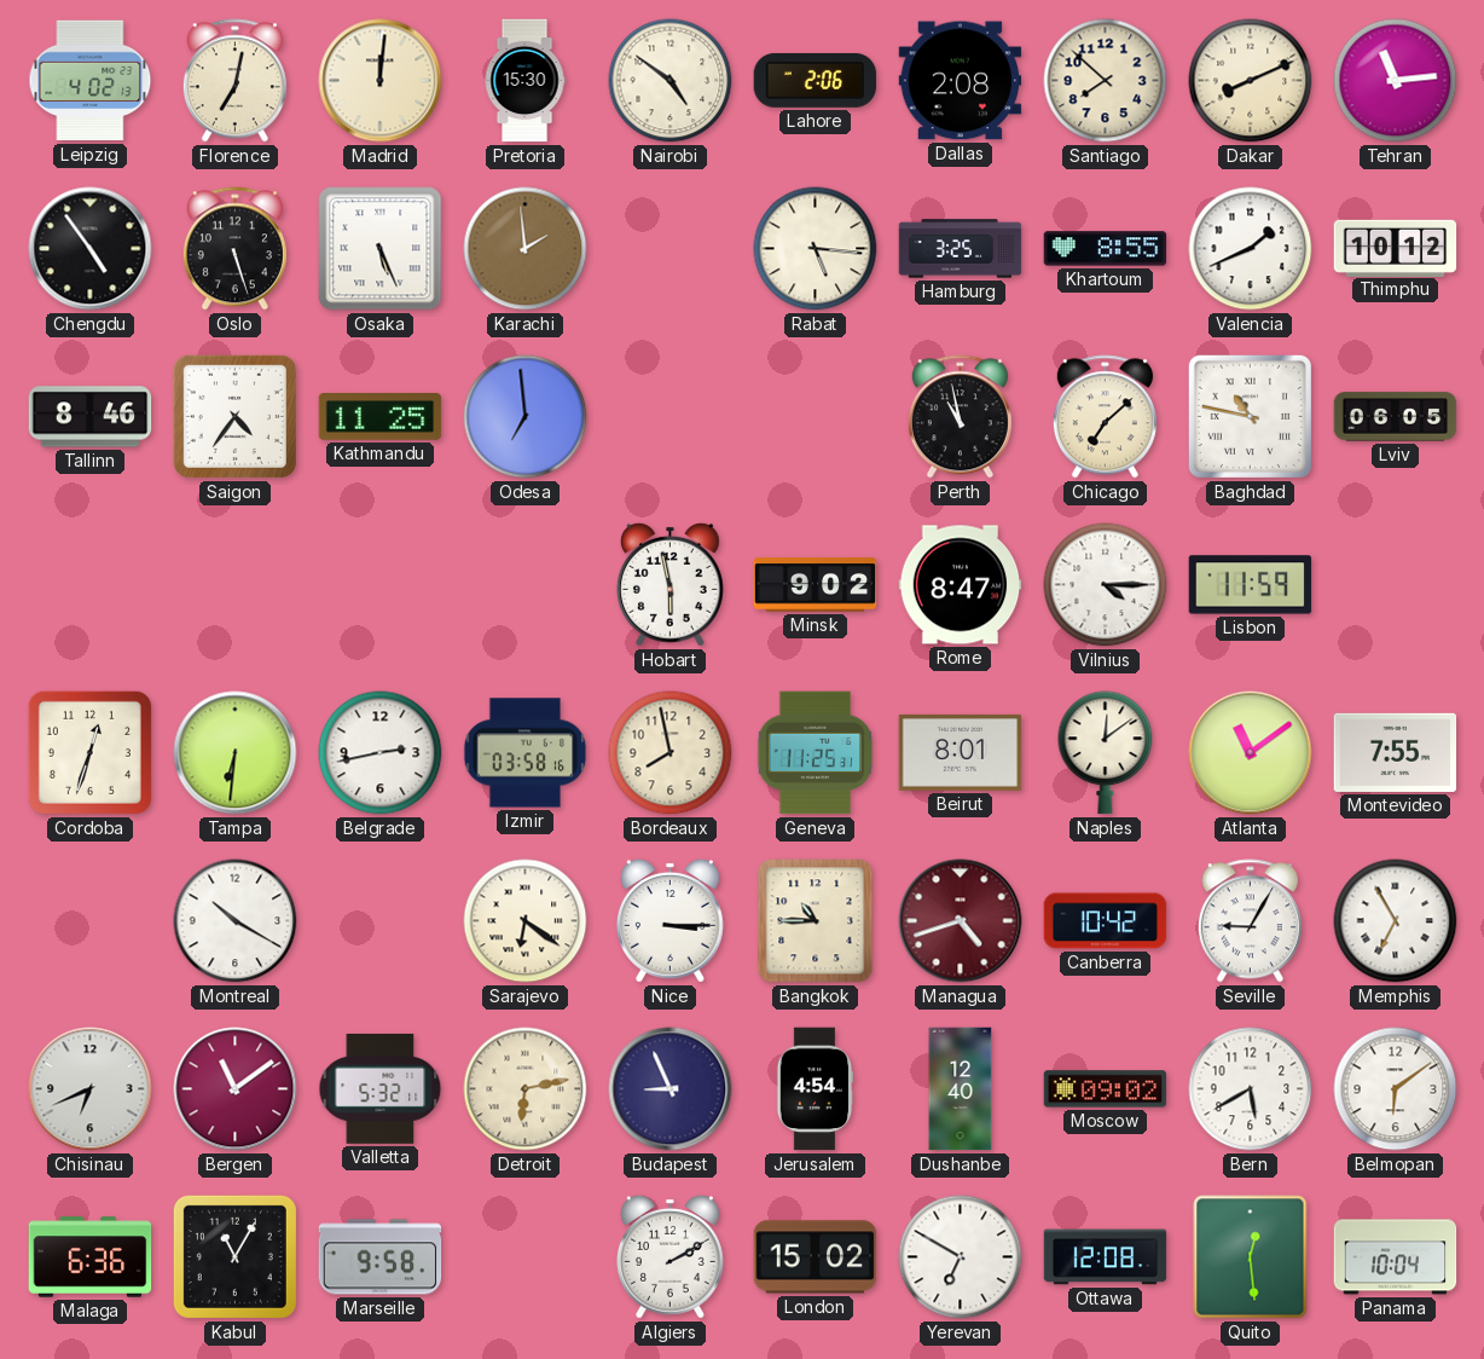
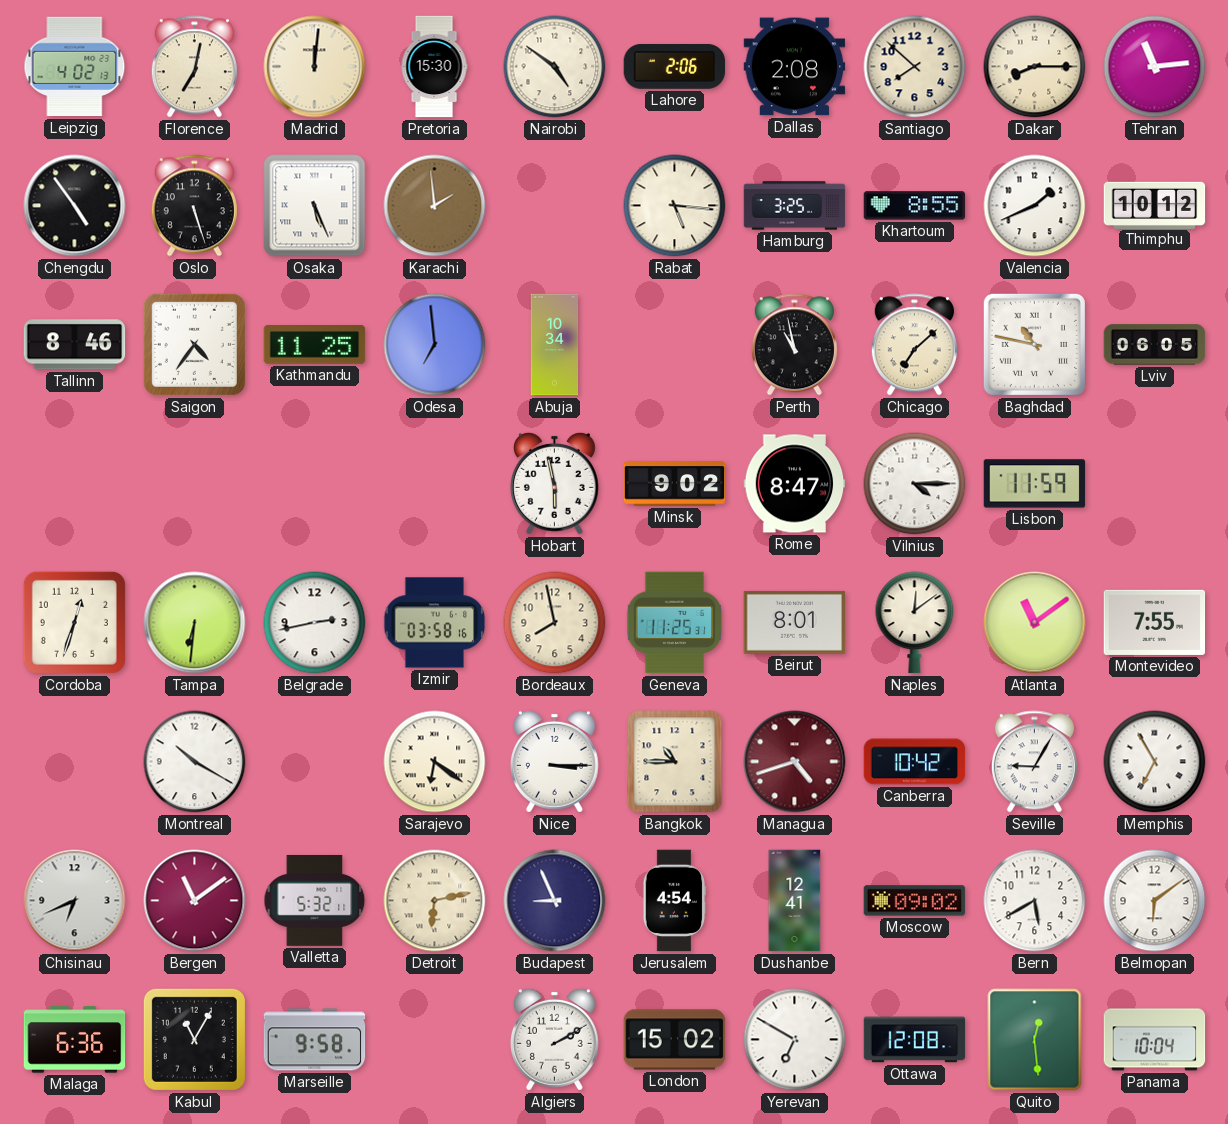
Dakar: 8:11 -> 8:15 (1035, 67)
Abuja: none -> 10:34 (555, 345)
Dushanbe: 12:40 -> 12:41 (795, 901)
